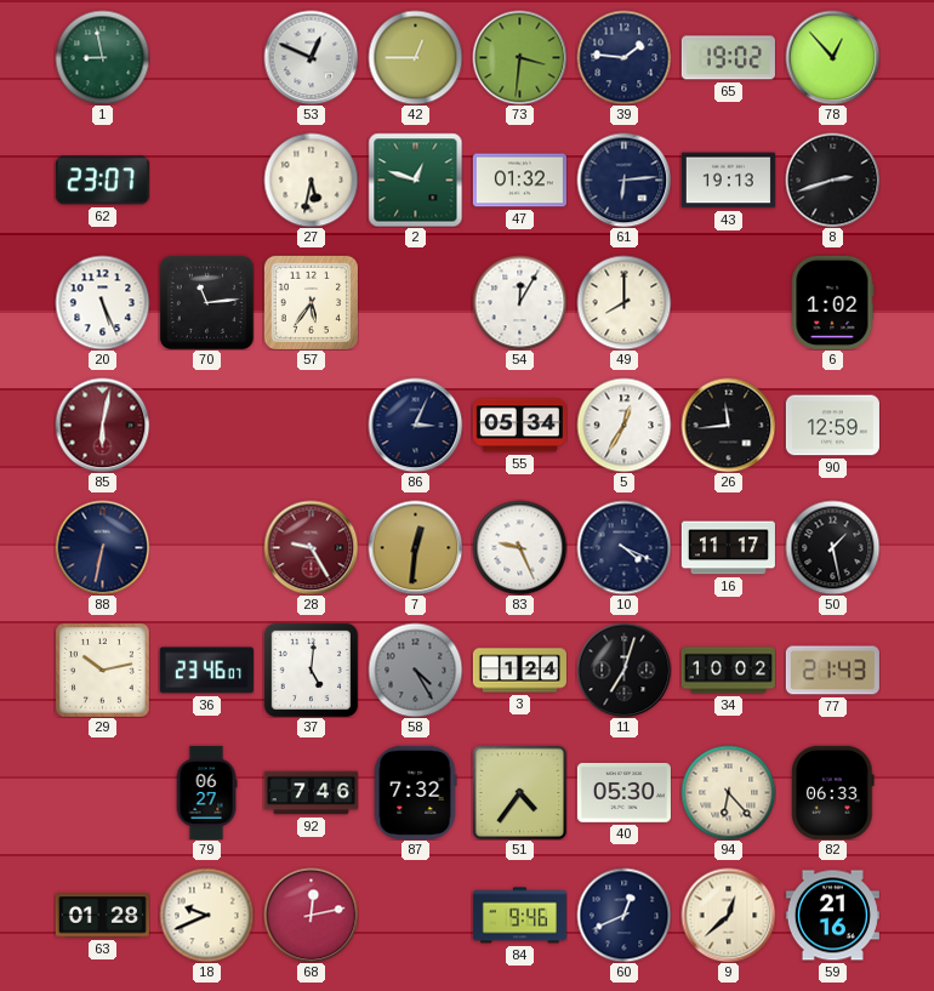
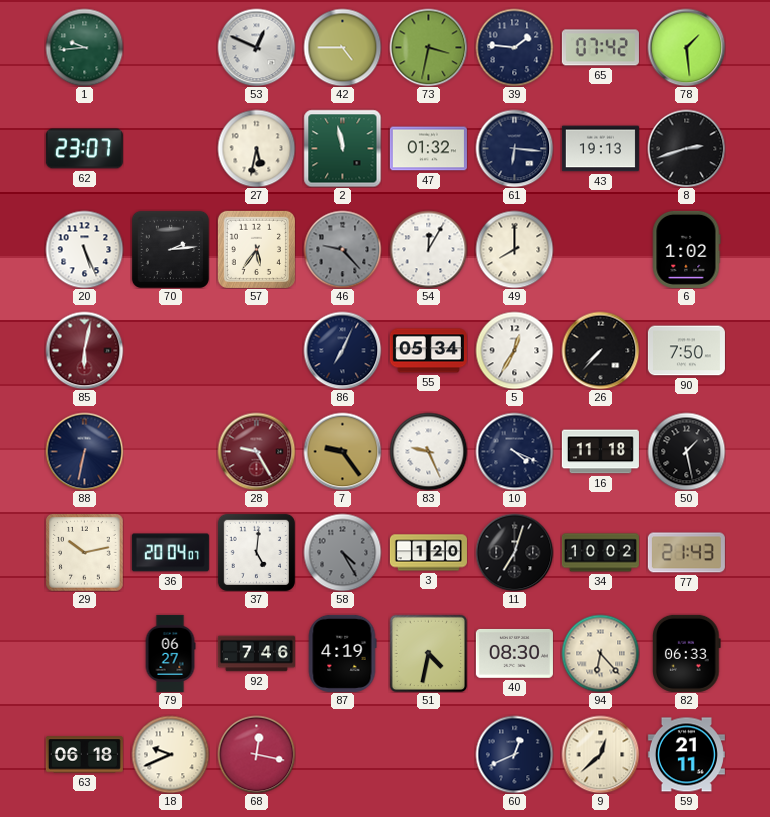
1: 8:58 -> 9:44 (84, 47)
42: 12:45 -> 4:45 (342, 47)
73: 3:31 -> 3:32 (428, 47)
65: 19:02 -> 07:42 (600, 48)
78: 12:53 -> 1:29 (686, 47)
2: 12:48 -> 11:58 (342, 148)
61: 6:14 -> 6:16 (514, 148)
70: 11:14 -> 2:14 (170, 249)
46: none -> 9:23 (342, 249)
86: 3:04 -> 7:04 (342, 350)
26: 11:44 -> 7:37 (600, 350)
90: 12:59 -> 7:50 (686, 351)
7: 12:31 -> 9:24 (342, 451)
16: 11:17 -> 11:18 (600, 452)
36: 23:46 -> 20:04 (170, 553)
3: 1:24 -> 1:20 (428, 553)
87: 7:32 -> 4:19 (342, 653)
51: 4:36 -> 4:32 (428, 653)
40: 05:30 -> 08:30 (514, 653)
63: 01:28 -> 06:18 (84, 755)
68: 12:13 -> 12:17 (256, 754)
84: 9:46 -> none (519, 916)
59: 21:16 -> 21:11 (686, 755)
